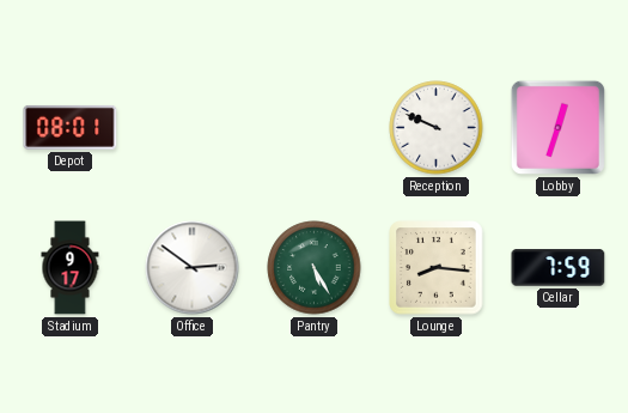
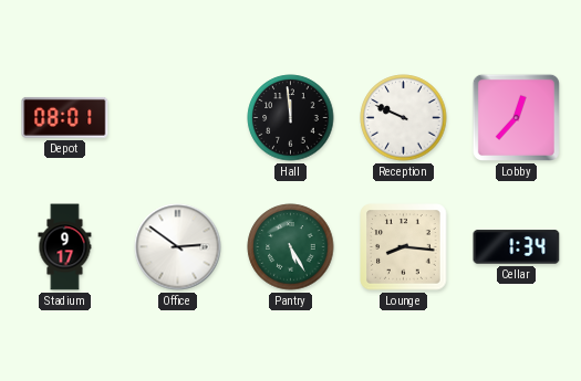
Hall: none -> 11:59 (291, 118)
Lobby: 12:33 -> 12:37 (516, 117)
Cellar: 7:59 -> 1:34 (517, 247)
